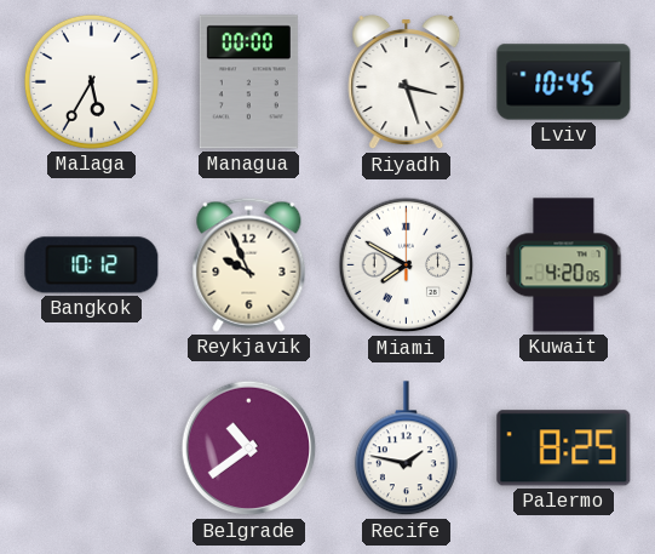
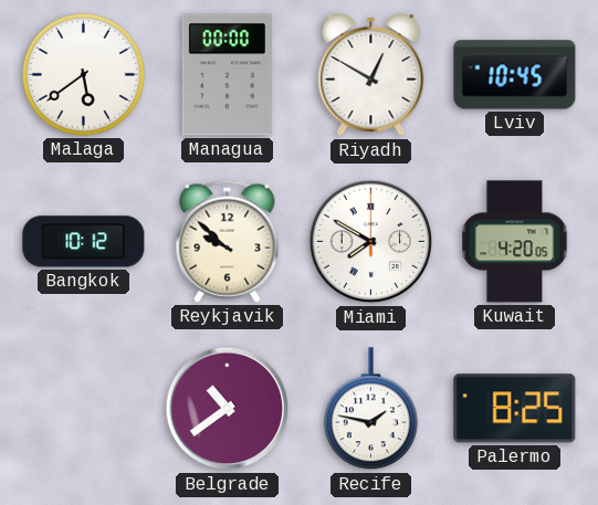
Malaga: 5:35 -> 5:39 (83, 74)
Riyadh: 3:27 -> 12:50 (371, 75)
Reykjavik: 9:56 -> 9:52 (228, 241)
